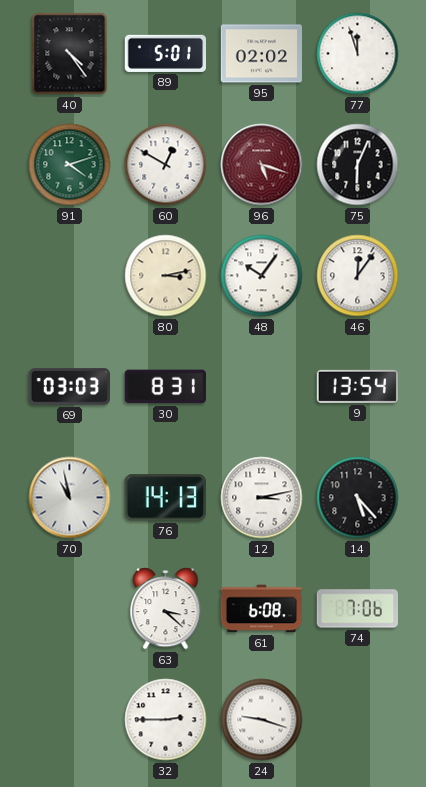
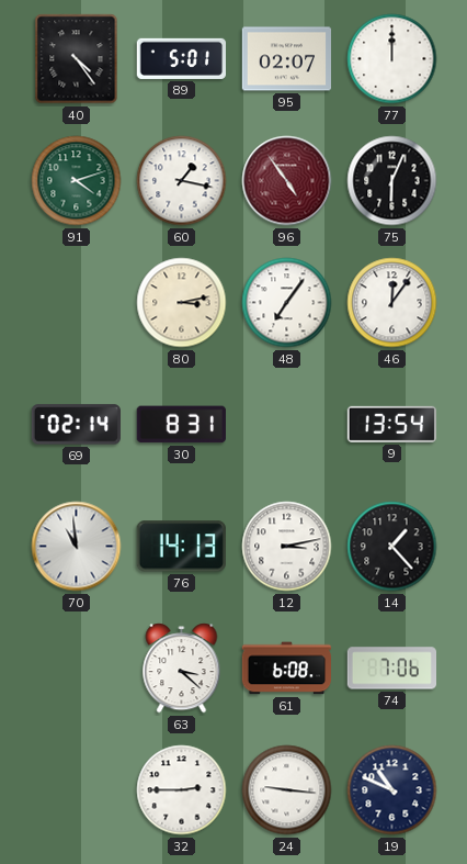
95: 02:02 -> 02:07 (286, 59)
77: 11:57 -> 12:00 (392, 59)
60: 12:50 -> 1:17 (182, 181)
96: 5:18 -> 4:54 (287, 181)
48: 10:06 -> 7:06 (287, 303)
69: 03:03 -> 02:14 (76, 425)
70: 10:58 -> 10:59 (77, 547)
14: 5:23 -> 1:23 (392, 547)
24: 9:18 -> 9:16 (287, 790)
19: none -> 10:49 (392, 790)
